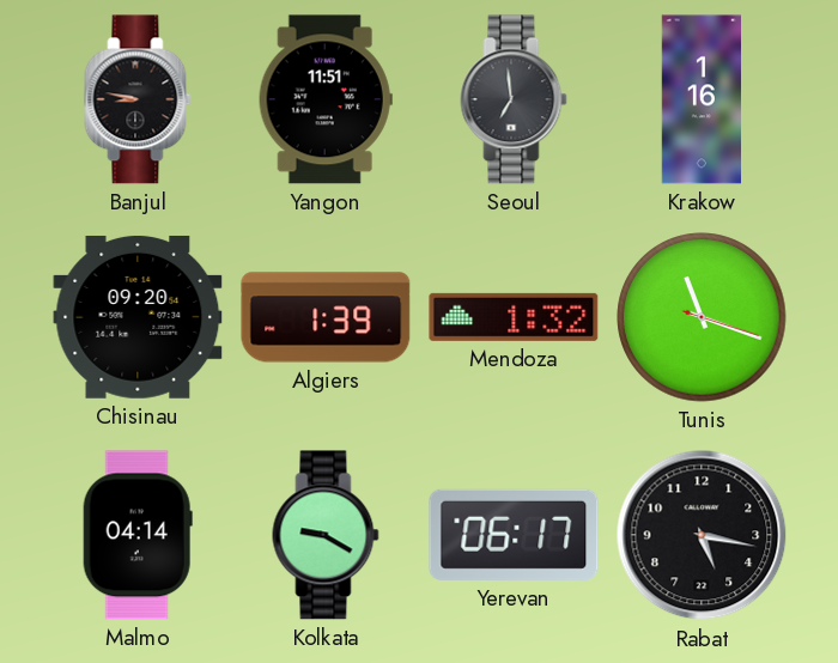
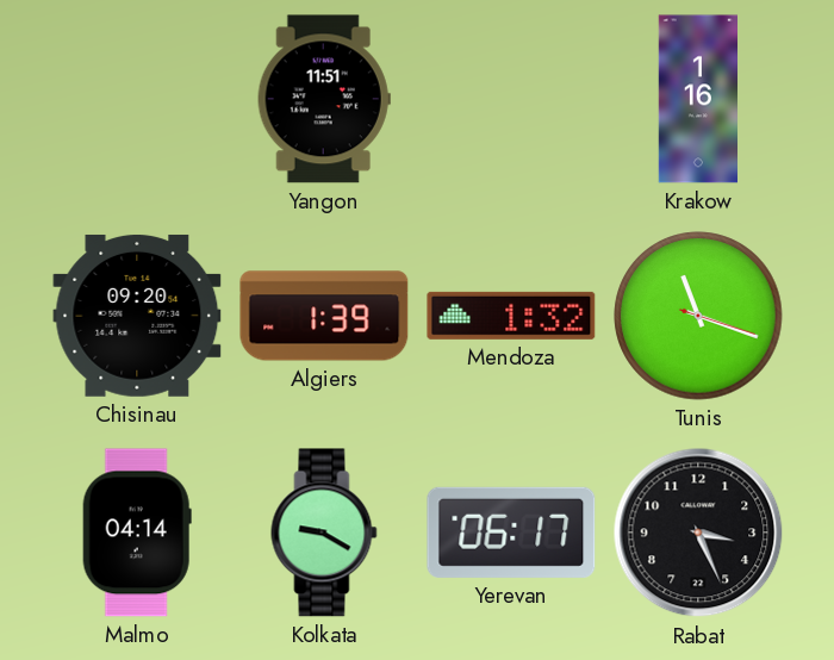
Banjul: 8:47 -> none (138, 99)
Seoul: 6:59 -> none (514, 99)
Rabat: 5:17 -> 3:26 (698, 533)
